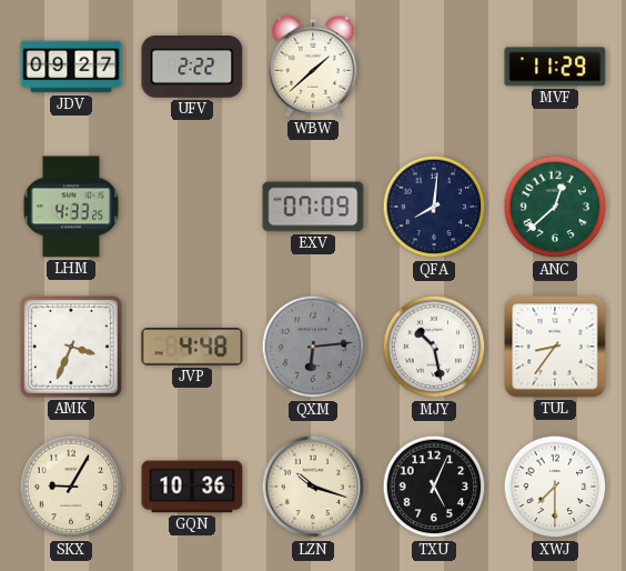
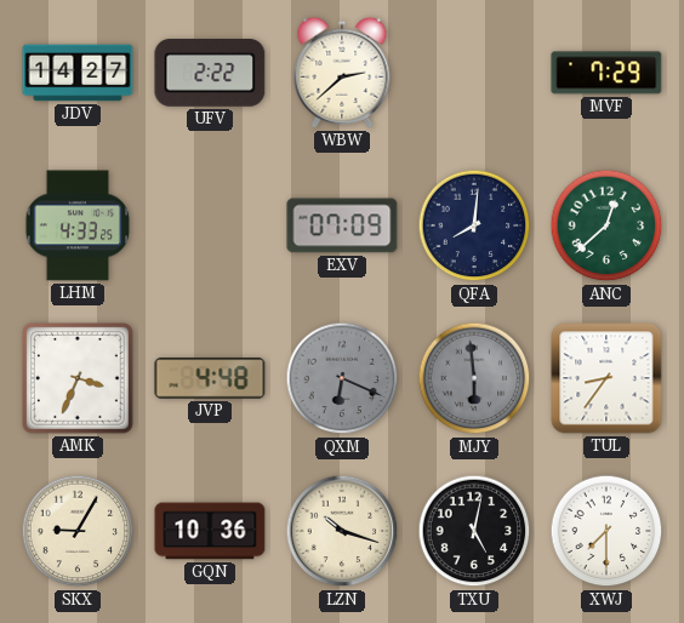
JDV: 09:27 -> 14:27 (78, 73)
WBW: 1:38 -> 2:38 (342, 73)
MVF: 11:29 -> 7:29 (606, 73)
QXM: 6:14 -> 6:19 (342, 378)
MJY: 10:28 -> 5:59 (474, 378)
MJY dial: white -> grey (474, 378)
TXU: 5:04 -> 5:02 (474, 531)
